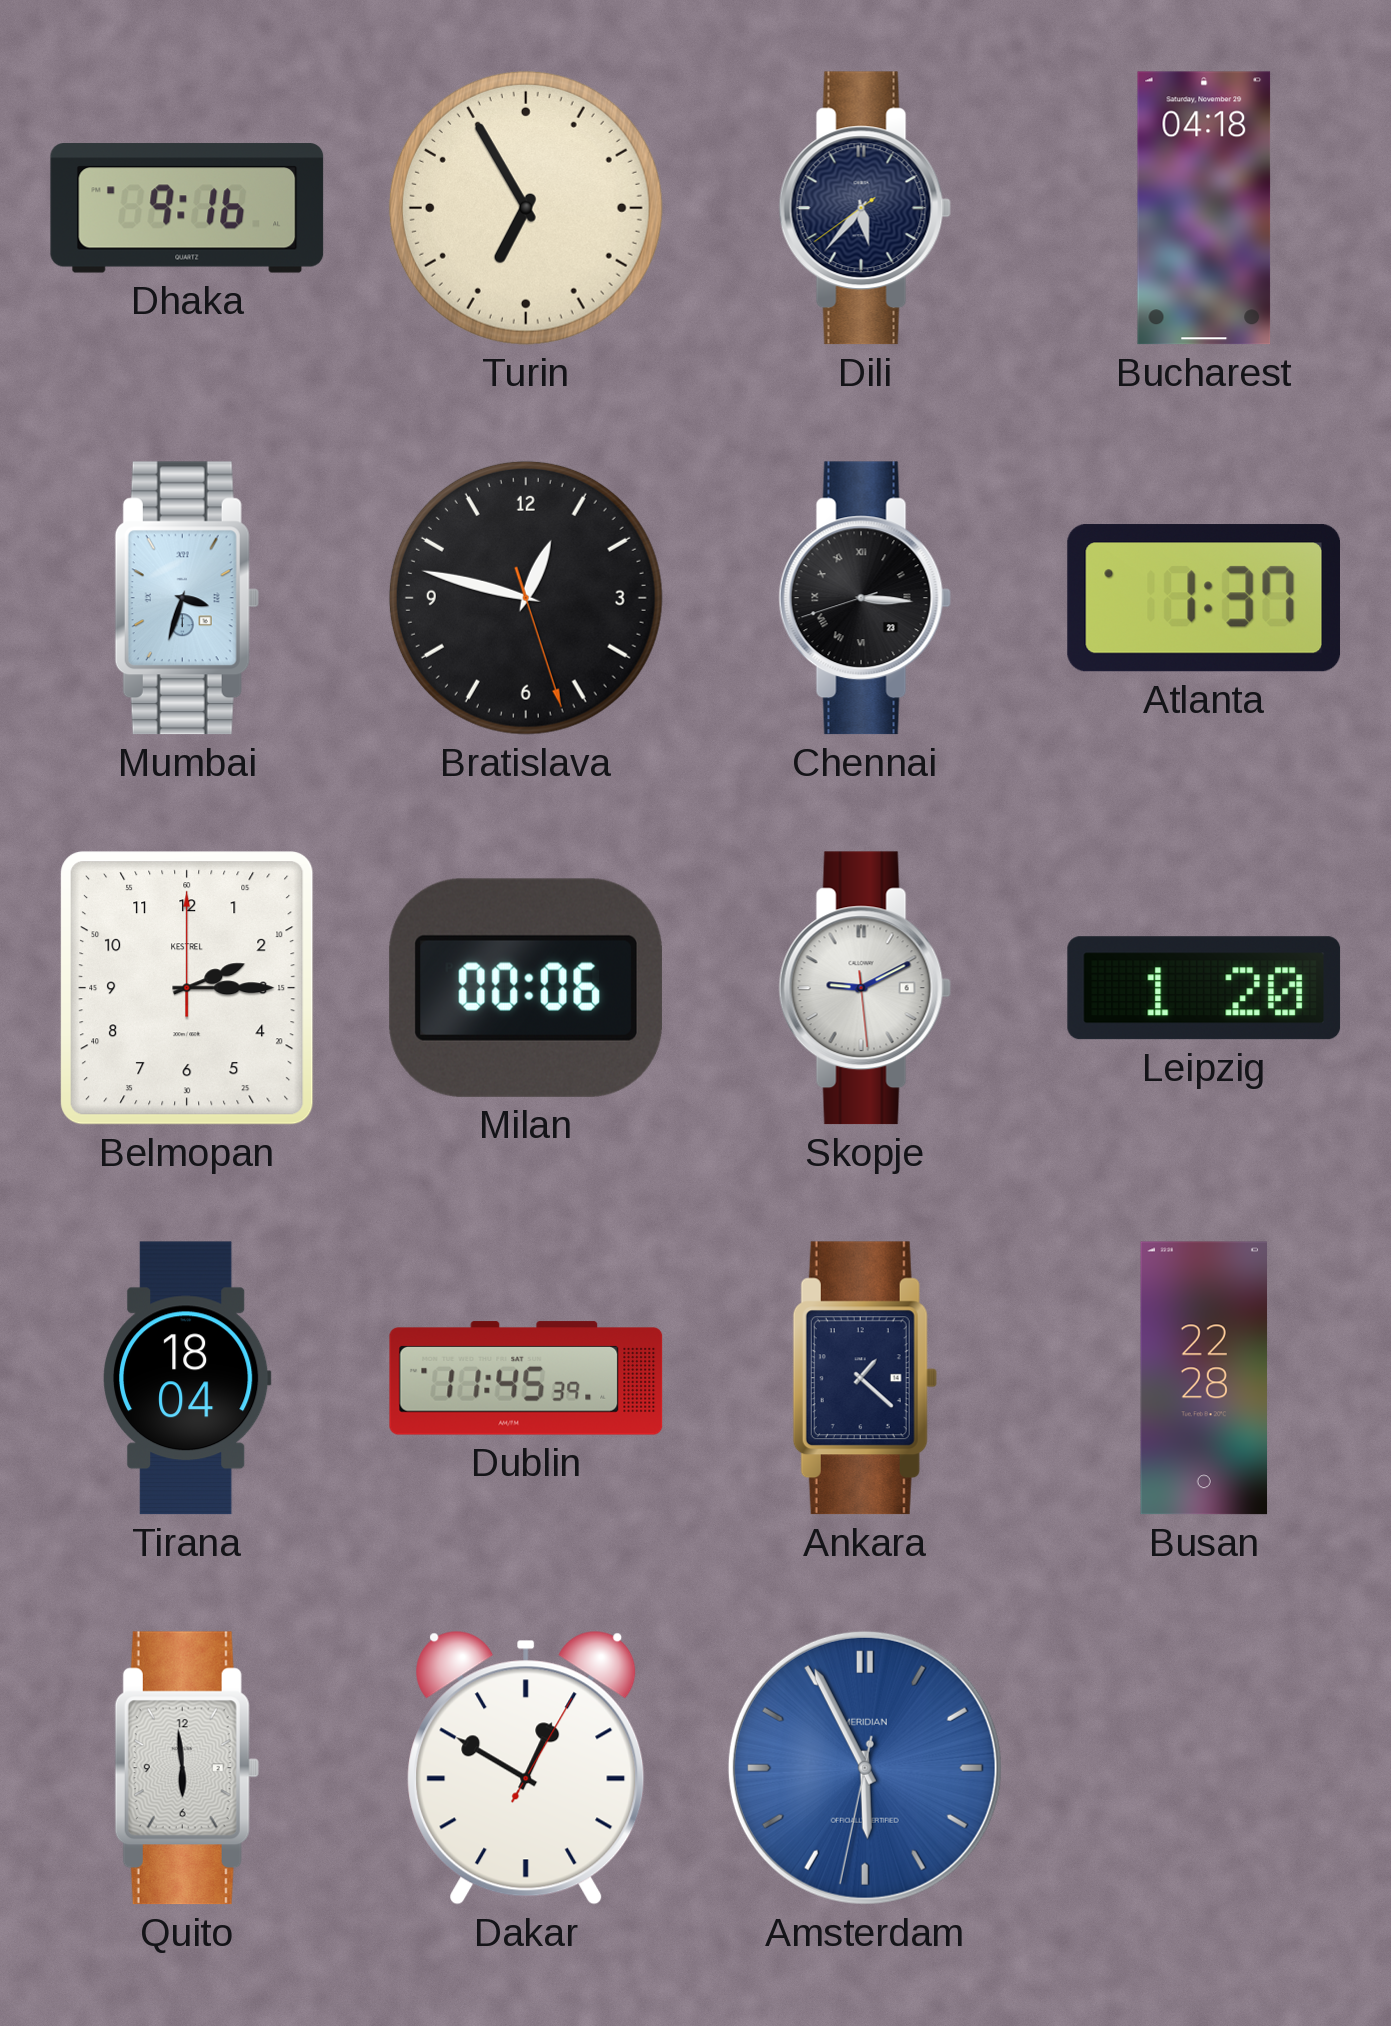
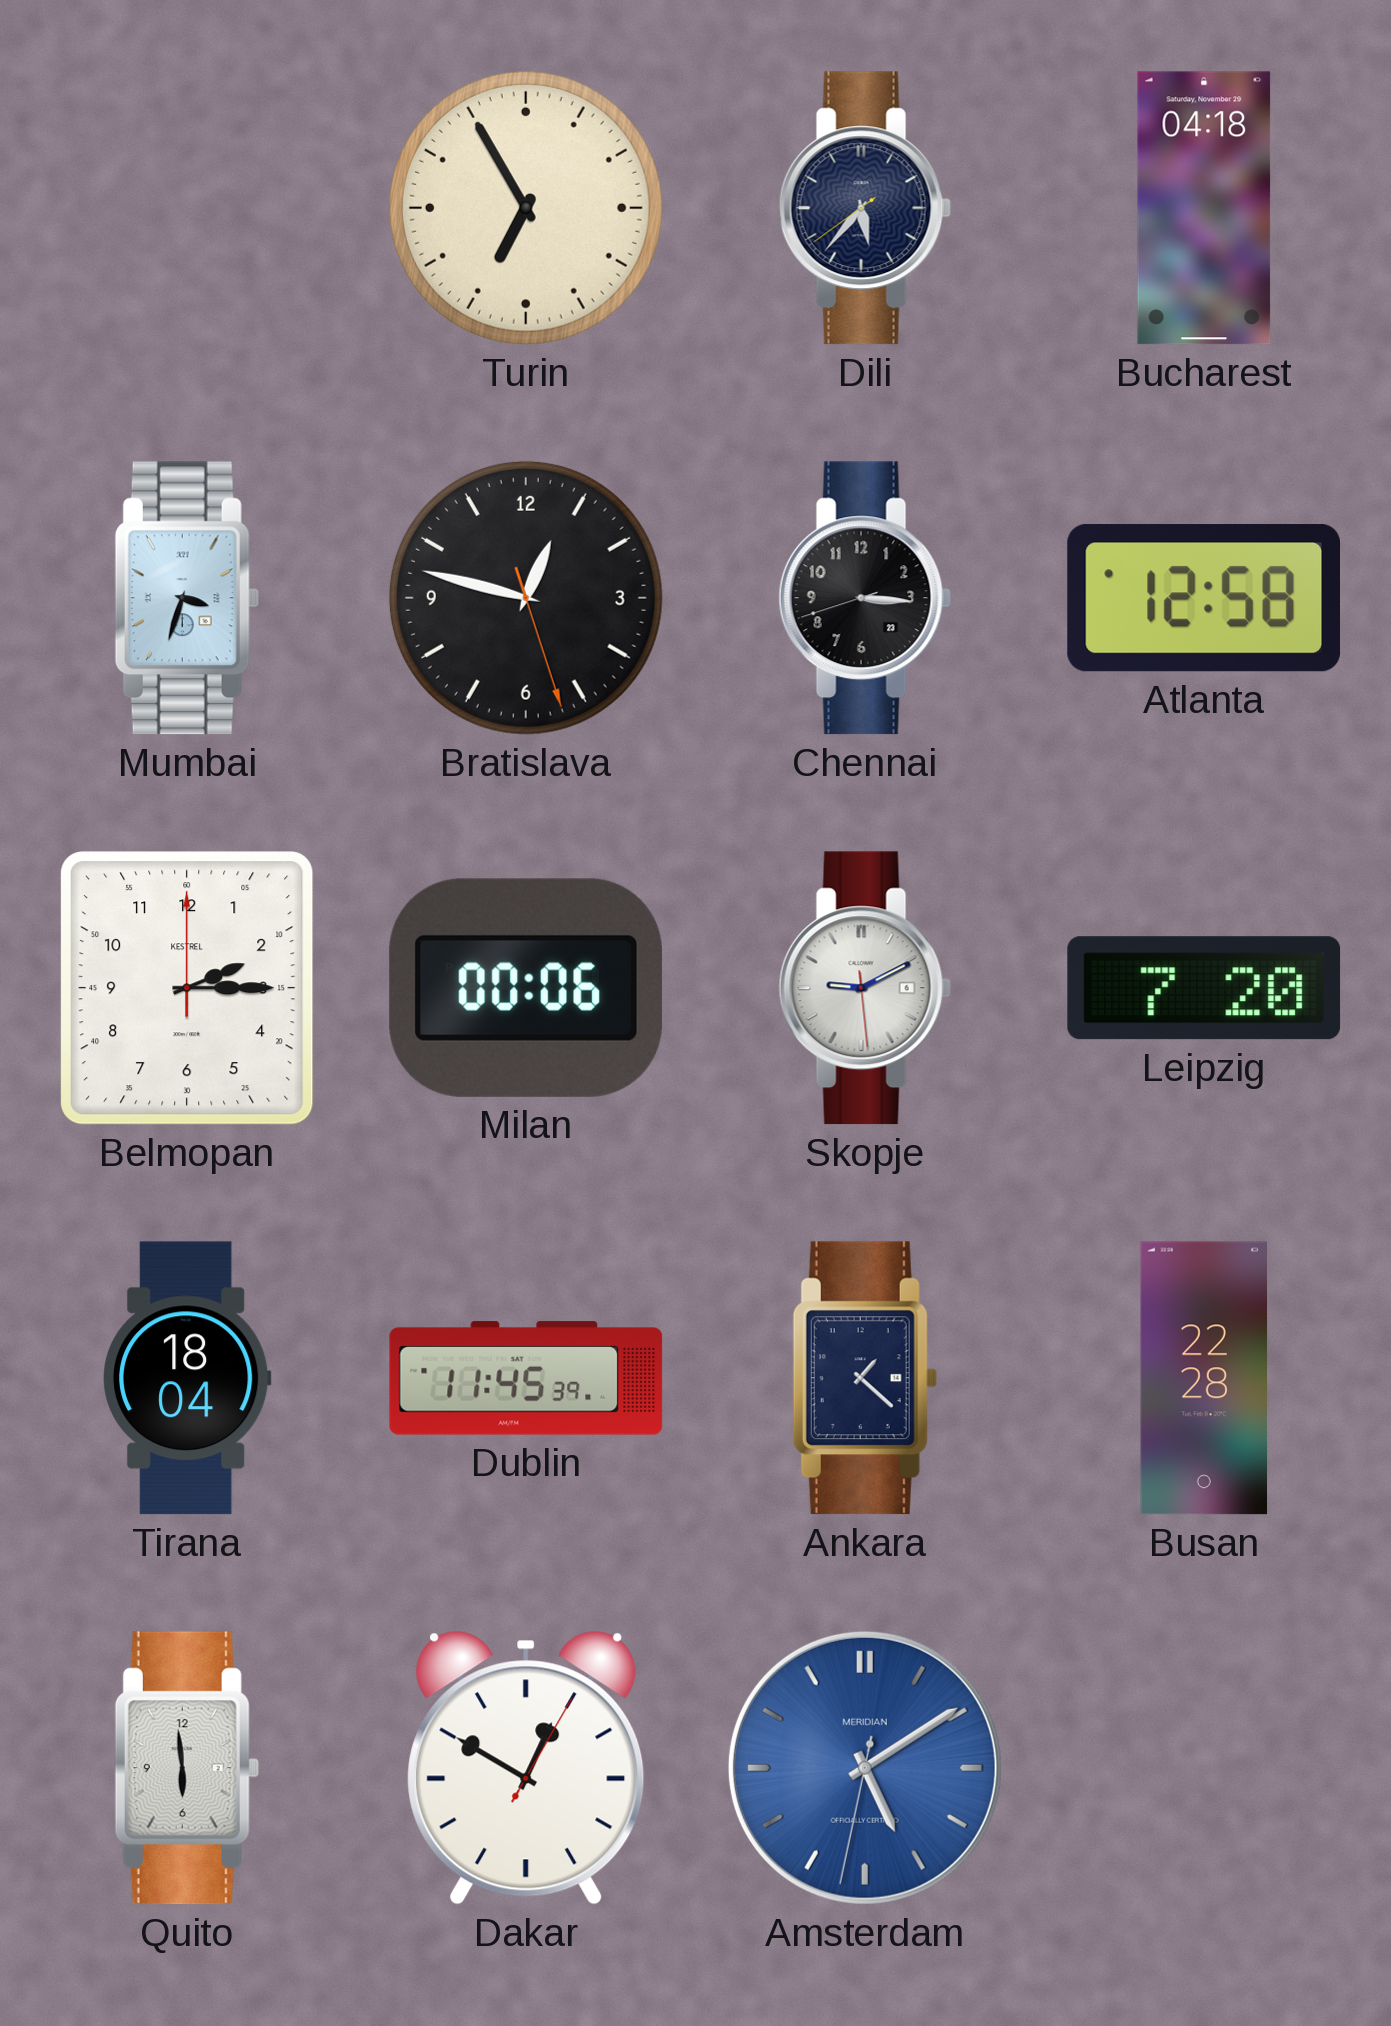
Dhaka: 9:16 -> none (187, 208)
Chennai numerals: Roman -> Arabic (865, 598)
Atlanta: 1:37 -> 12:58 (1203, 598)
Leipzig: 1:20 -> 7:20 (1204, 988)
Amsterdam: 5:55 -> 5:09 (865, 1768)
